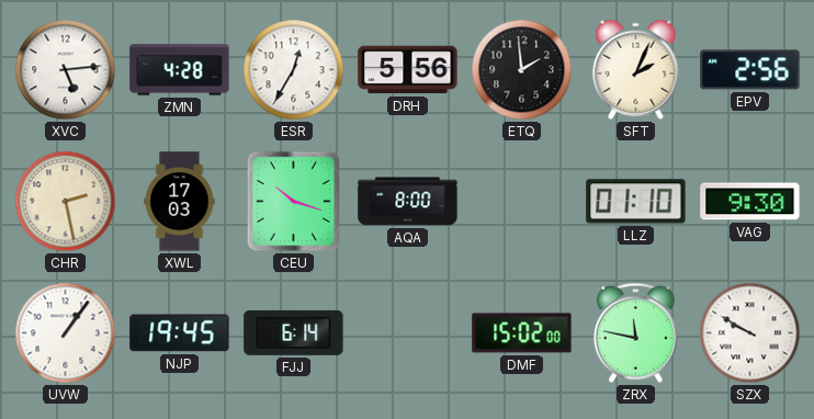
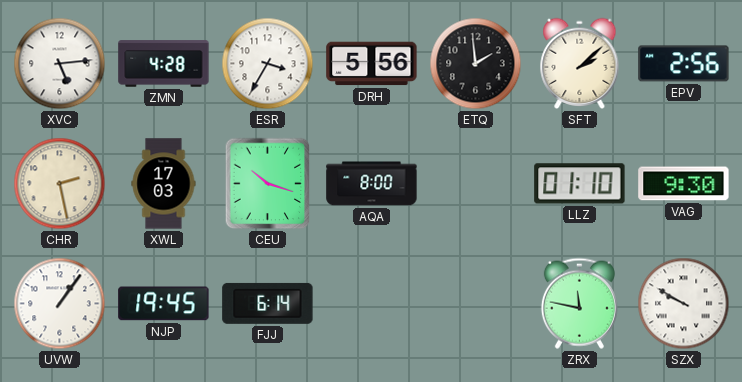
ESR: 12:35 -> 3:35 (268, 64)
SFT: 2:04 -> 2:08 (580, 63)
DMF: 15:02 -> none (522, 333)
